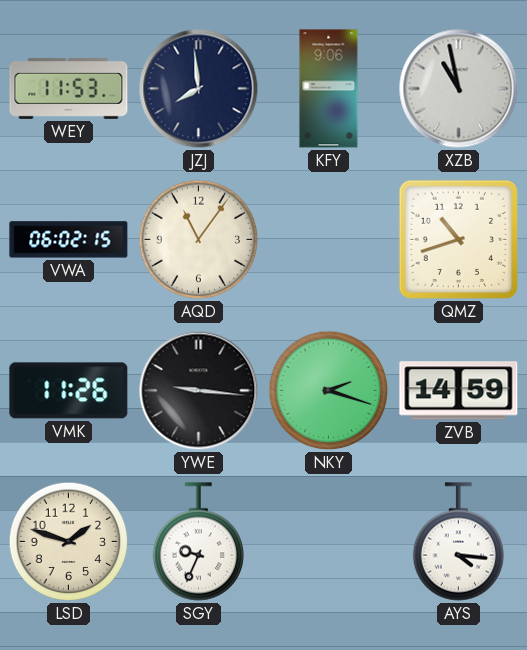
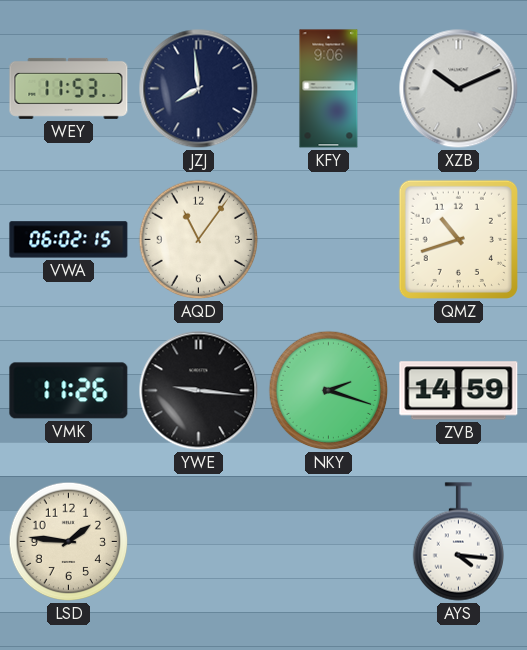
XZB: 10:58 -> 10:11 (459, 89)
LSD: 1:48 -> 1:46 (69, 542)
SGY: 9:34 -> none (198, 542)
